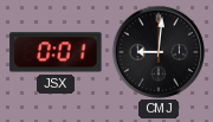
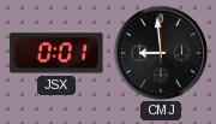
CMJ: 9:01 -> 8:59 (161, 53)
